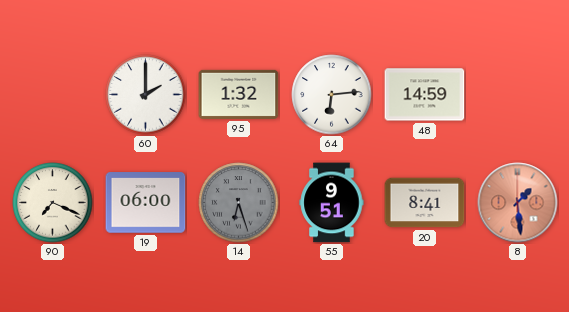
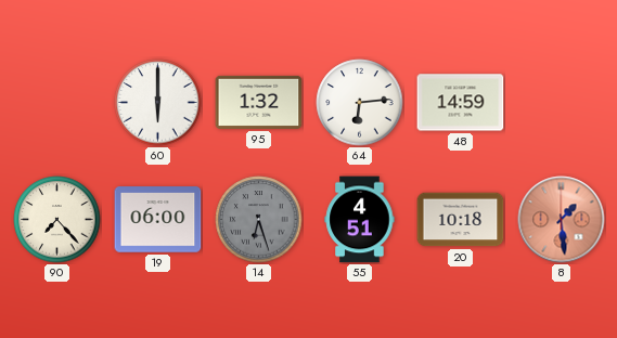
60: 2:00 -> 6:00 (158, 103)
90: 7:19 -> 7:23 (57, 220)
55: 9:51 -> 4:51 (360, 220)
20: 8:41 -> 10:18 (461, 220)
